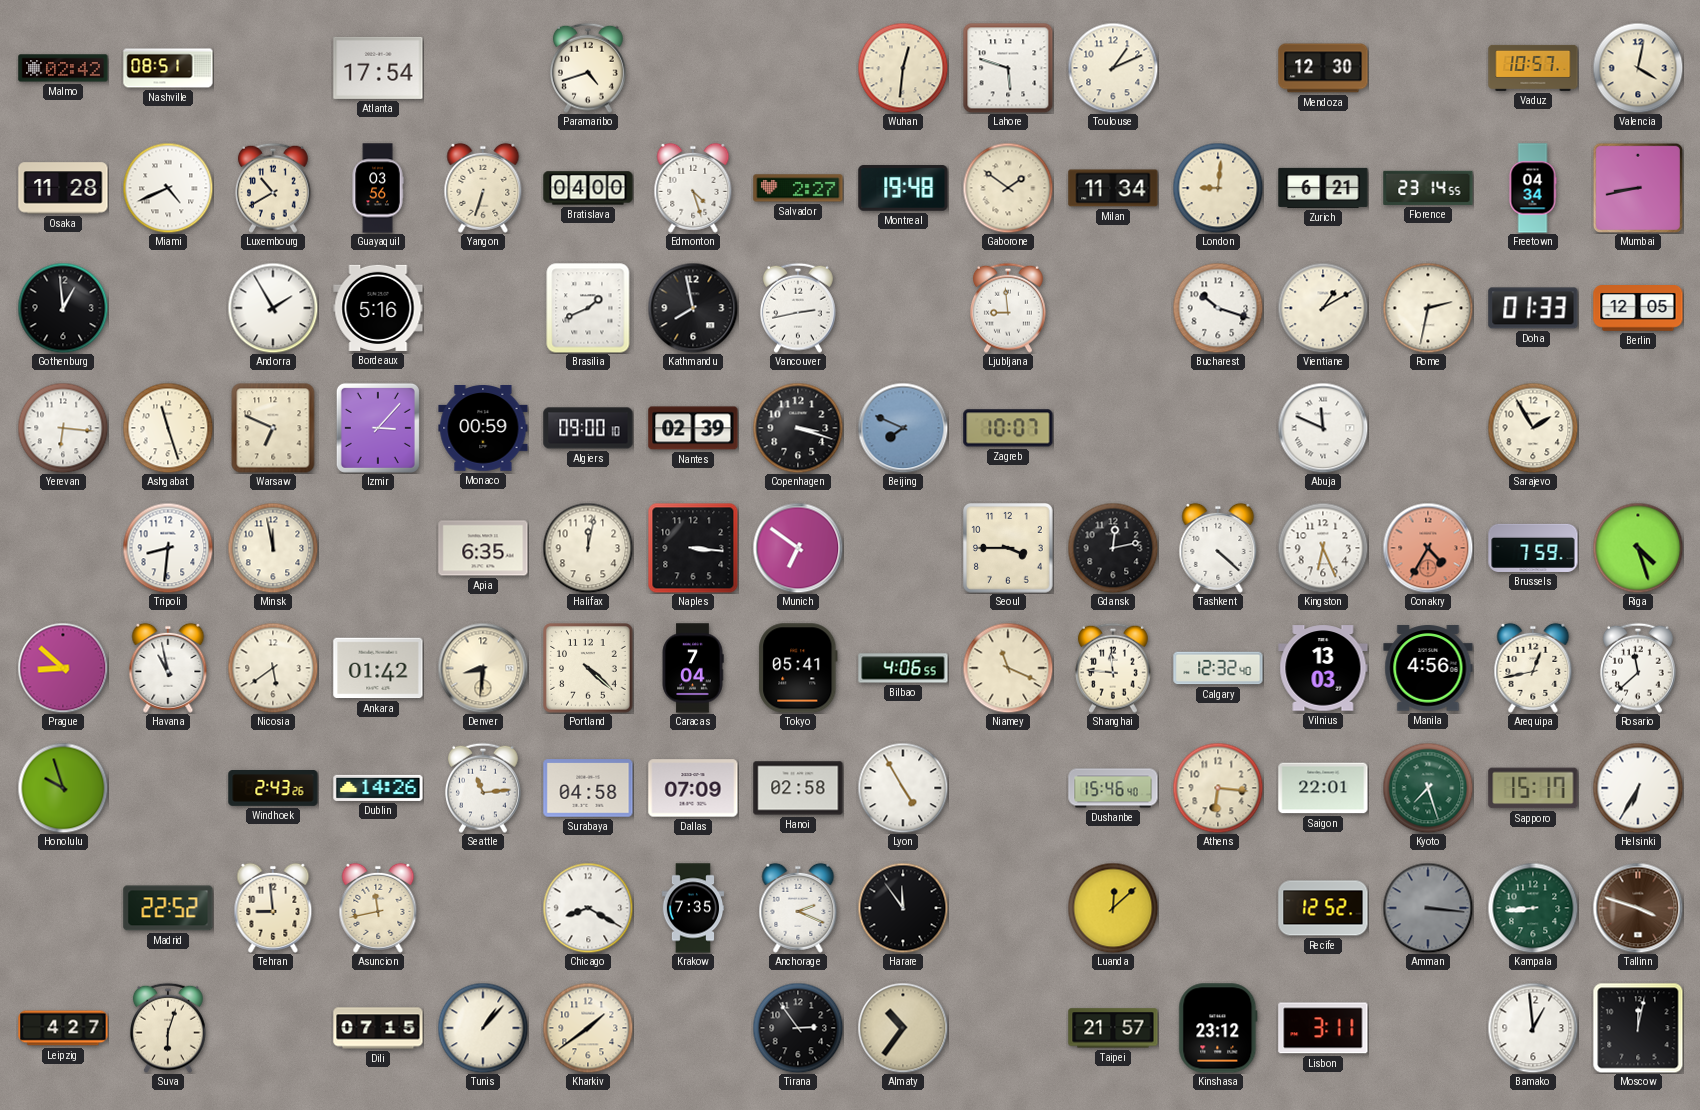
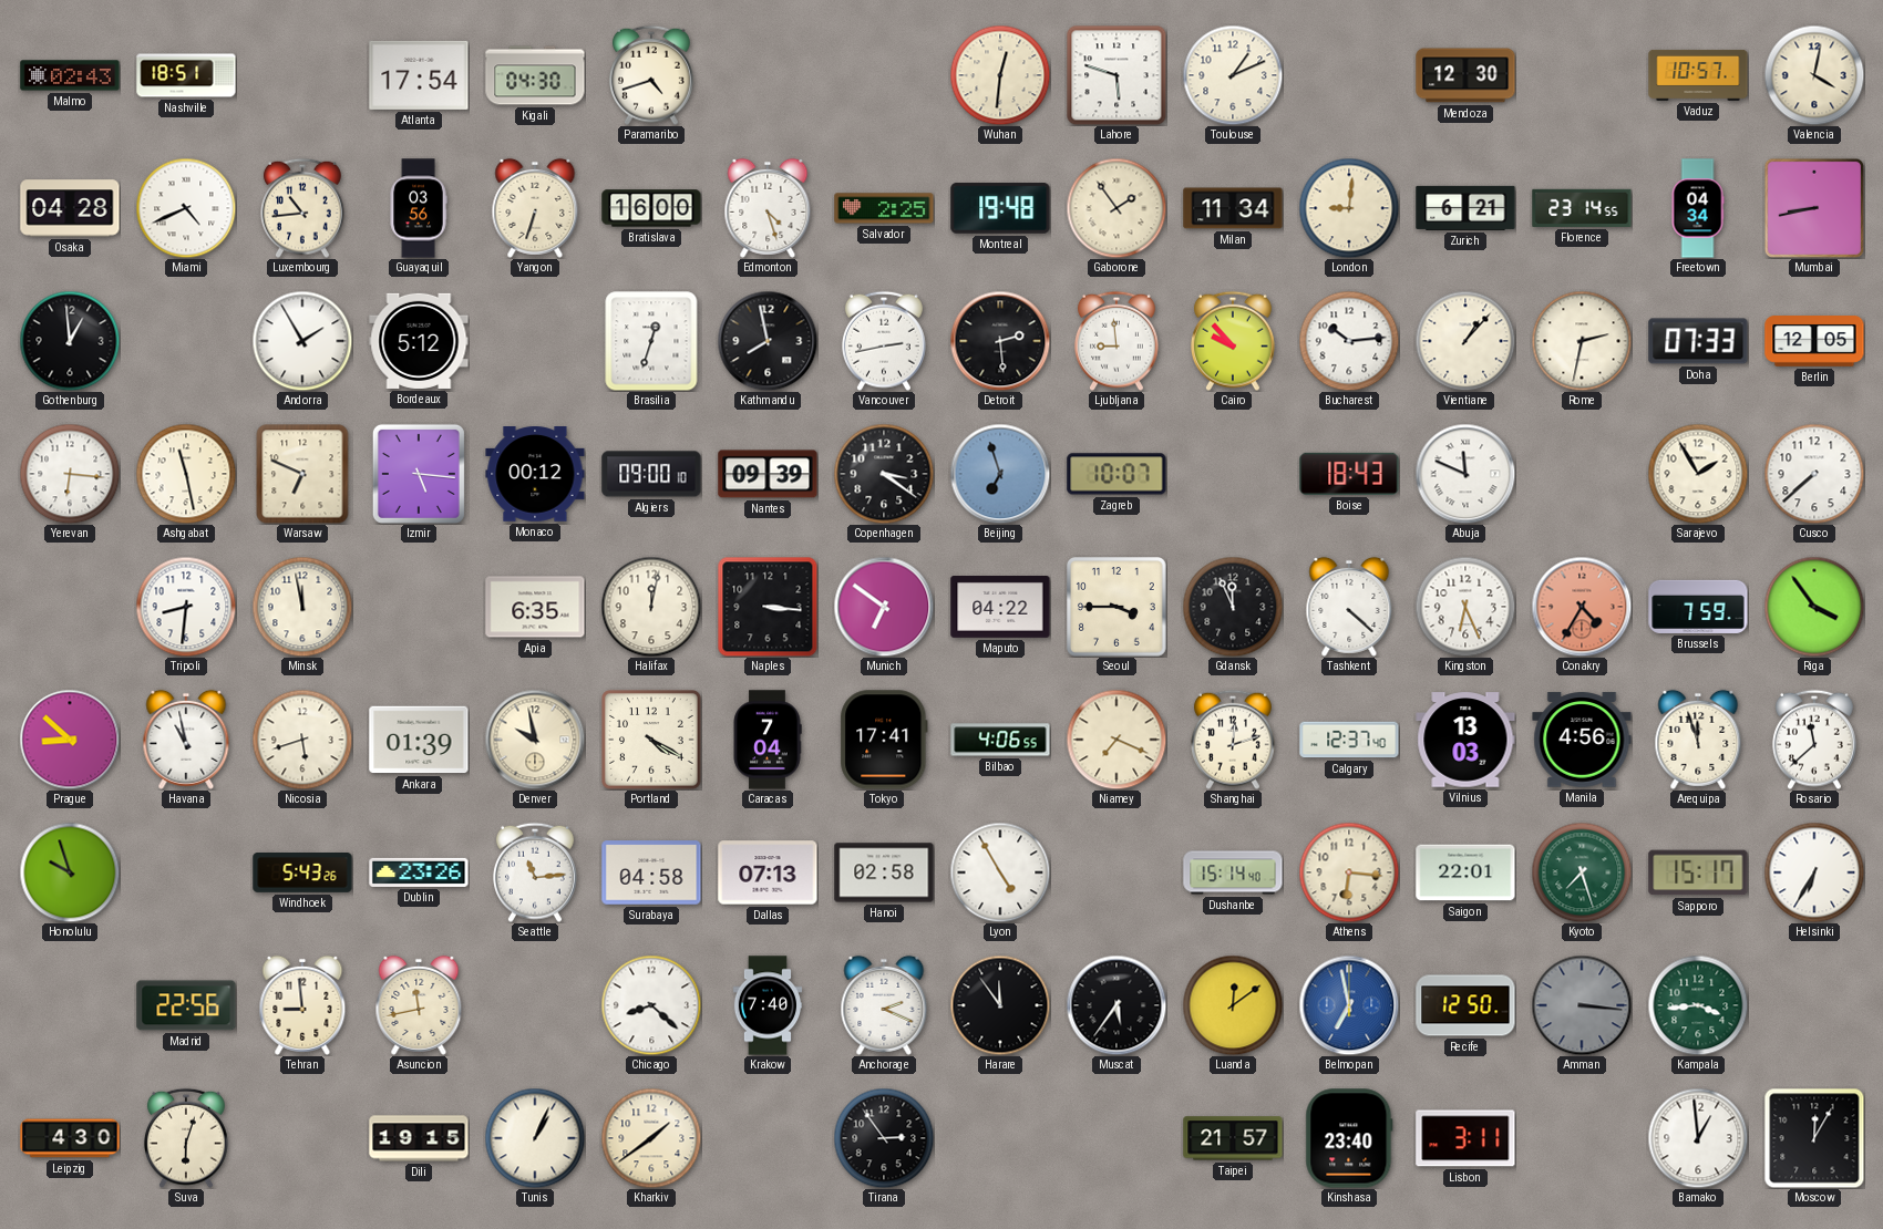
Malmo: 02:42 -> 02:43 (70, 75)
Nashville: 08:51 -> 18:51 (186, 75)
Kigali: none -> 04:30 (535, 75)
Osaka: 11:28 -> 04:28 (70, 208)
Luxembourg: 10:40 -> 10:44 (302, 208)
Bratislava: 04:00 -> 16:00 (651, 208)
Salvador: 2:27 -> 2:25 (884, 208)
Gaborone: 1:51 -> 1:54 (1117, 208)
Bordeaux: 5:16 -> 5:12 (419, 341)
Brasilia: 1:41 -> 12:33 (651, 341)
Detroit: none -> 2:29 (1000, 341)
Cairo: none -> 9:53 (1233, 341)
Bucharest: 10:18 -> 10:14 (1349, 341)
Vientiane: 1:10 -> 1:07 (1465, 341)
Doha: 01:33 -> 07:33 (1698, 341)
Ashgabat: 11:27 -> 11:28 (186, 474)
Izmir: 3:07 -> 5:16 (419, 474)
Monaco: 00:59 -> 00:12 (535, 475)
Nantes: 02:39 -> 09:39 (768, 474)
Copenhagen: 3:18 -> 3:21 (884, 474)
Beijing: 7:49 -> 6:57 (1000, 474)
Boise: none -> 18:43 (1349, 474)
Cusco: none -> 7:38 (1814, 474)
Maputo: none -> 04:22 (1000, 608)
Gdansk: 12:13 -> 11:56 (1233, 607)
Riga: 4:27 -> 3:54 (1814, 607)
Nicosia: 5:39 -> 5:42 (302, 740)
Ankara: 01:42 -> 01:39 (419, 740)
Denver: 8:31 -> 9:58 (535, 740)
Portland: 4:22 -> 4:20 (652, 741)
Tokyo: 05:41 -> 17:41 (884, 740)
Niamey: 11:19 -> 7:19 (1117, 740)
Shanghai: 11:46 -> 12:12 (1233, 740)
Calgary: 12:32 -> 12:37 (1349, 740)
Arequipa: 12:43 -> 11:57 (1698, 740)
Windhoek: 2:43 -> 5:43 (302, 874)
Dublin: 14:26 -> 23:26 (419, 872)
Dallas: 07:09 -> 07:13 (768, 872)
Dushanbe: 15:46 -> 15:14 (1233, 872)
Madrid: 22:52 -> 22:56 (186, 1005)
Chicago: 8:20 -> 8:22 (651, 1005)
Krakow: 7:35 -> 7:40 (768, 1005)
Muscat: none -> 5:36 (1117, 1005)
Luanda: 12:08 -> 12:09 (1233, 1005)
Belmopan: none -> 6:58 (1349, 1005)
Recife: 12:52 -> 12:50 (1465, 1005)
Kampala: 8:44 -> 3:44 (1698, 1005)
Tallinn: 3:48 -> none (1638, 908)
Leipzig: 4:27 -> 4:30 (70, 1138)
Dili: 07:15 -> 19:15 (419, 1138)
Tunis: 1:07 -> 1:04 (535, 1138)
Almaty: 10:36 -> none (903, 1028)
Kinshasa: 23:12 -> 23:40 (1349, 1138)
Moscow: 12:02 -> 12:05 (1814, 1138)
